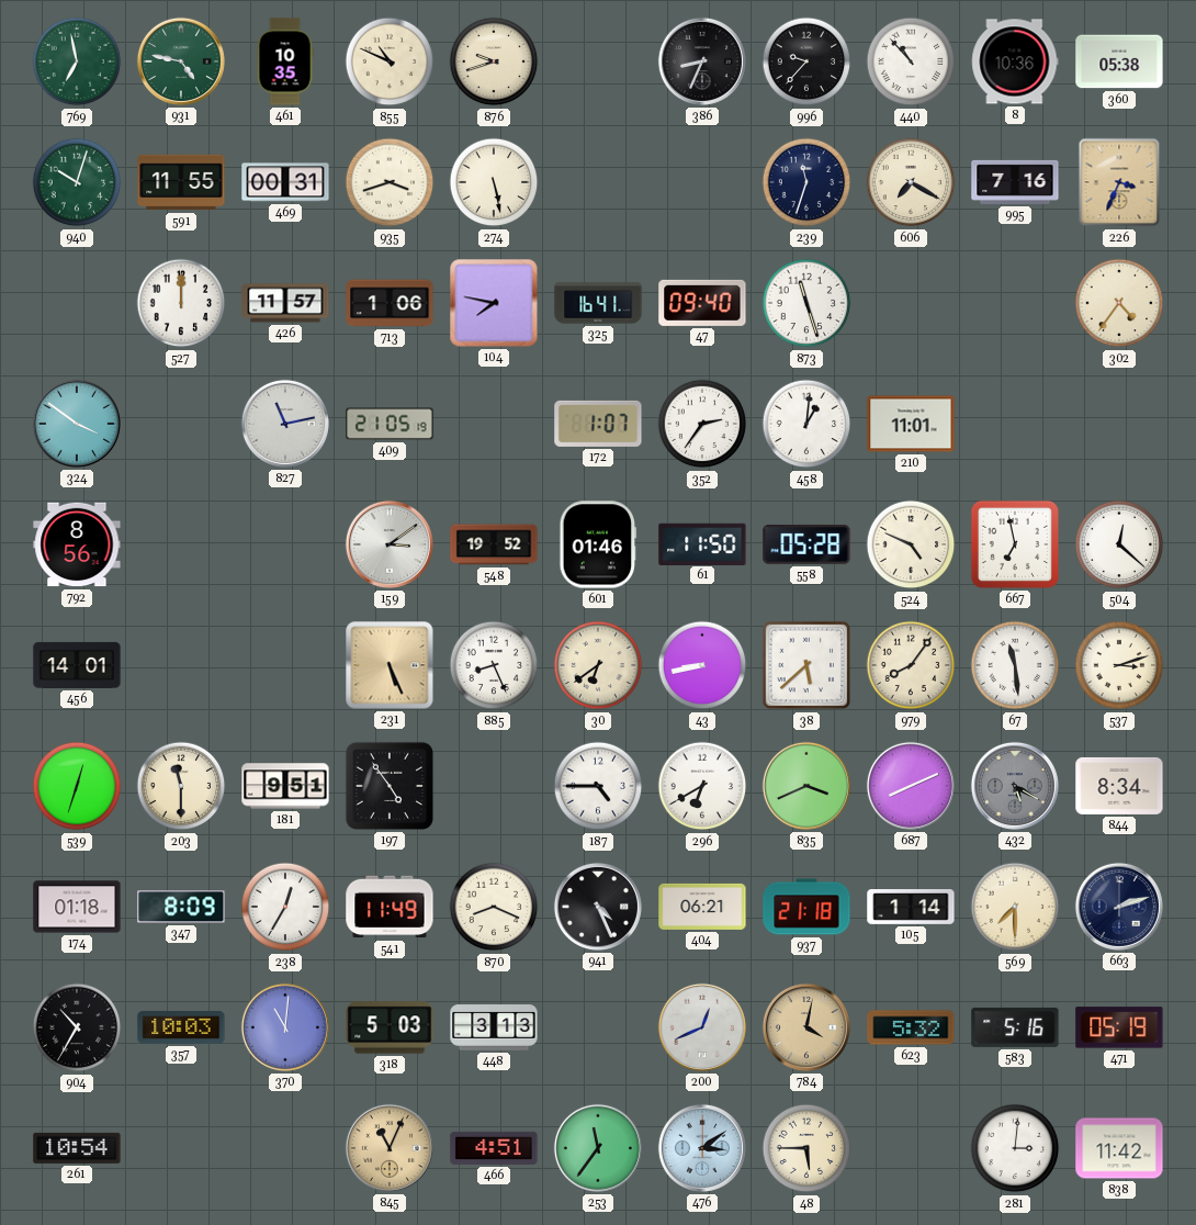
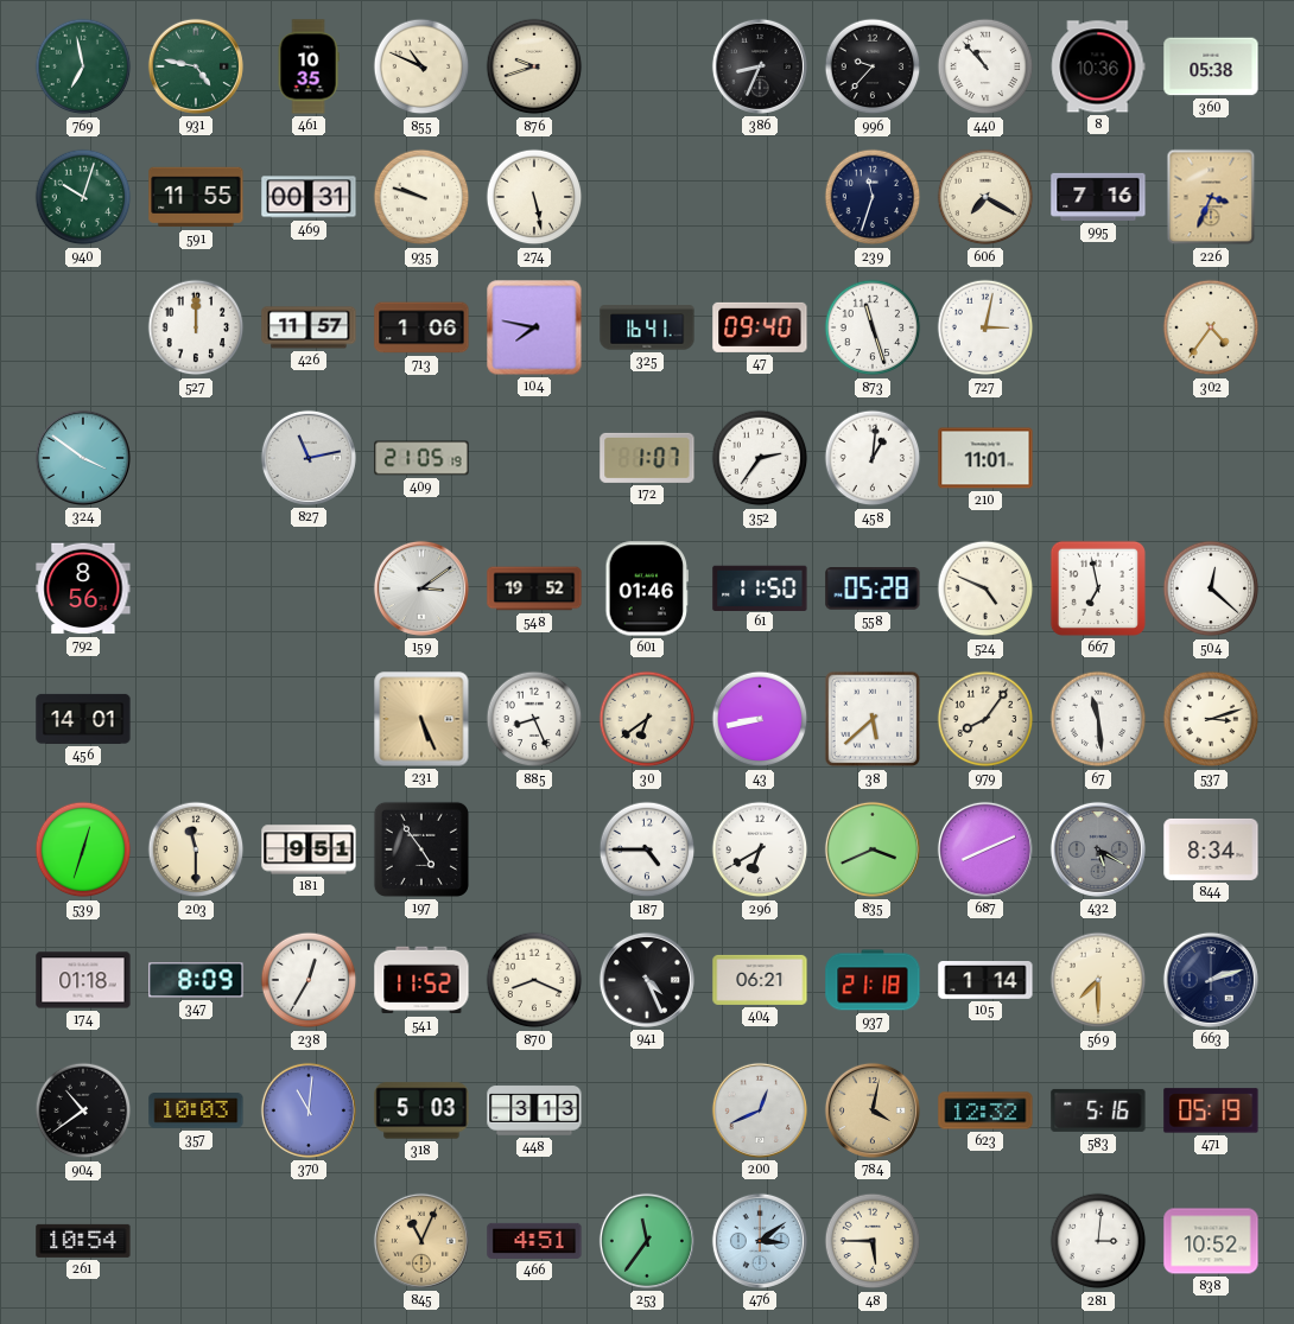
935: 3:42 -> 9:48 (421, 197)
727: none -> 3:02 (985, 327)
541: 11:49 -> 11:52 (421, 980)
904: 10:35 -> 10:39 (83, 1110)
623: 5:32 -> 12:32 (985, 1110)
838: 11:42 -> 10:52 (1211, 1241)
